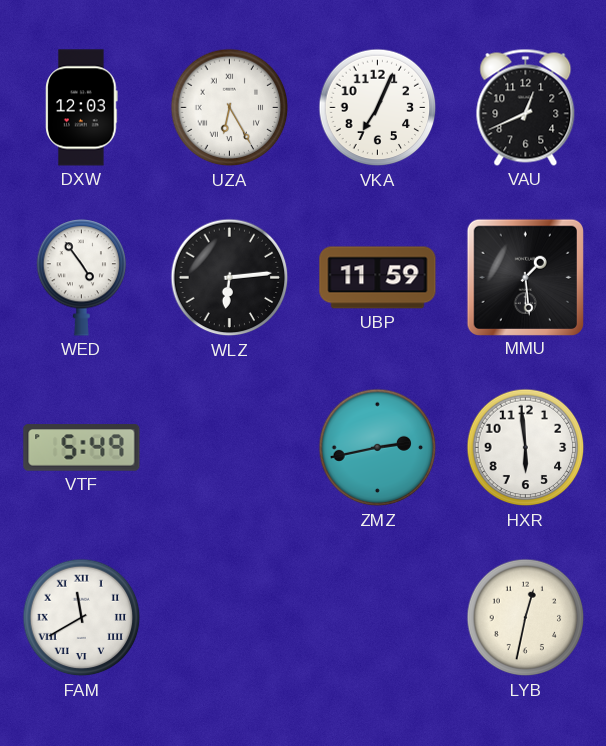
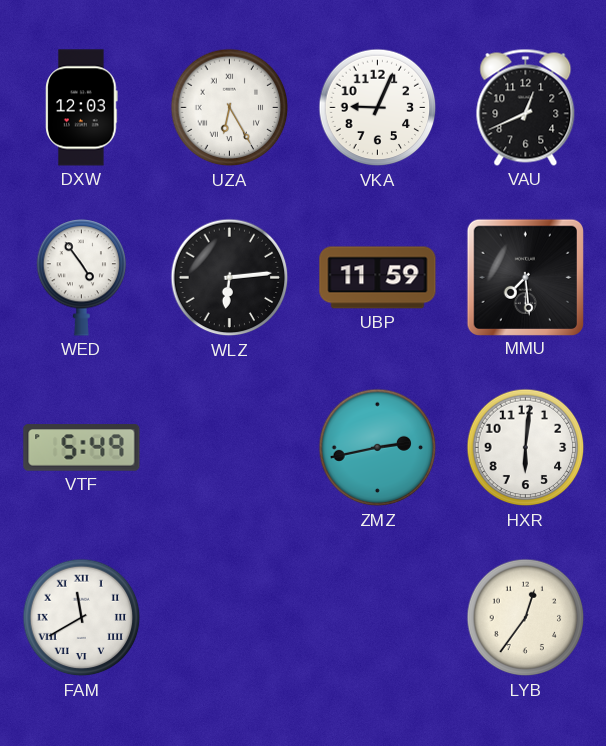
VKA: 7:04 -> 9:04 (378, 108)
MMU: 1:29 -> 7:29 (525, 277)
HXR: 5:59 -> 6:01 (526, 448)
LYB: 12:32 -> 12:36 (526, 618)
